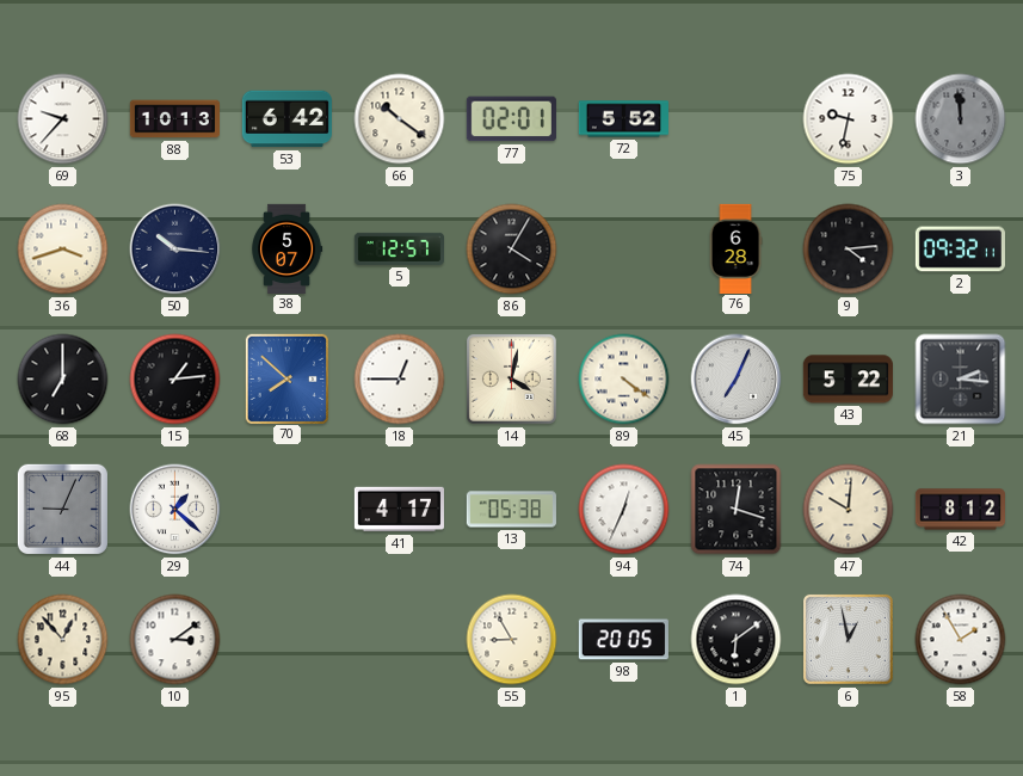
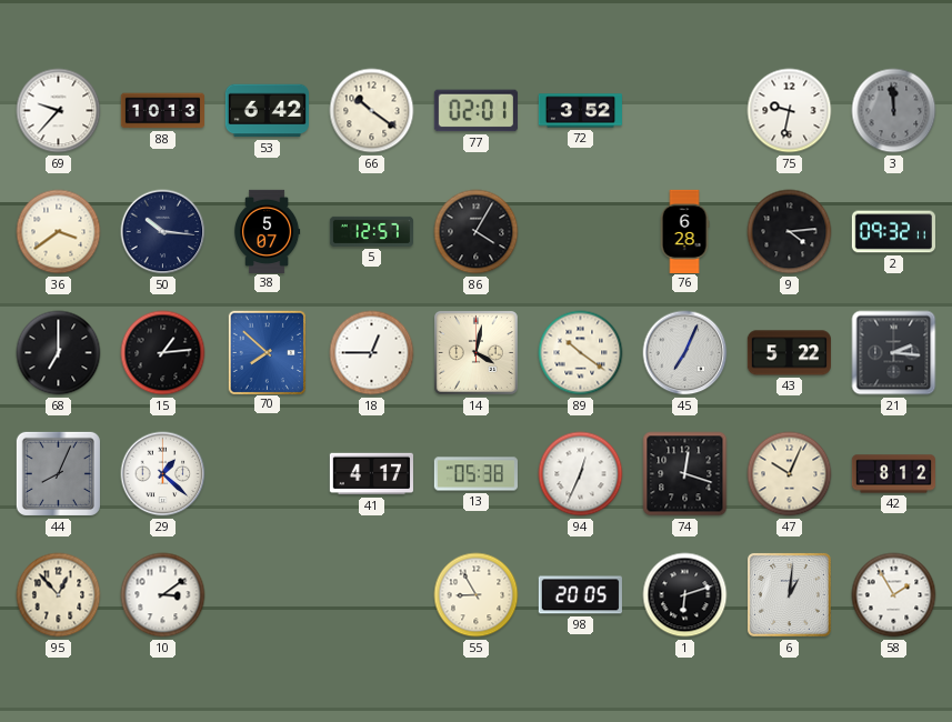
72: 5:52 -> 3:52 (580, 111)
36: 3:42 -> 3:39 (59, 232)
89: 4:21 -> 10:21 (581, 353)
44: 9:04 -> 8:04 (58, 473)
47: 10:01 -> 10:04 (790, 474)
1: 6:09 -> 6:12 (685, 595)
6: 12:58 -> 1:01 (789, 594)
